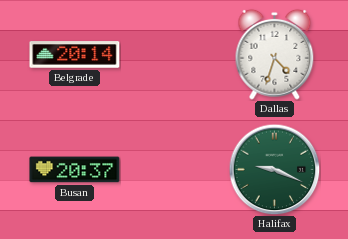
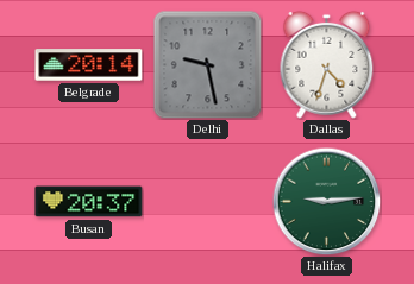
Delhi: none -> 9:28 (208, 65)
Halifax: 9:19 -> 9:14 (326, 201)
